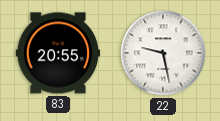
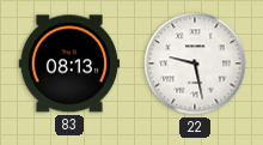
83: 20:55 -> 08:13 (69, 64)
